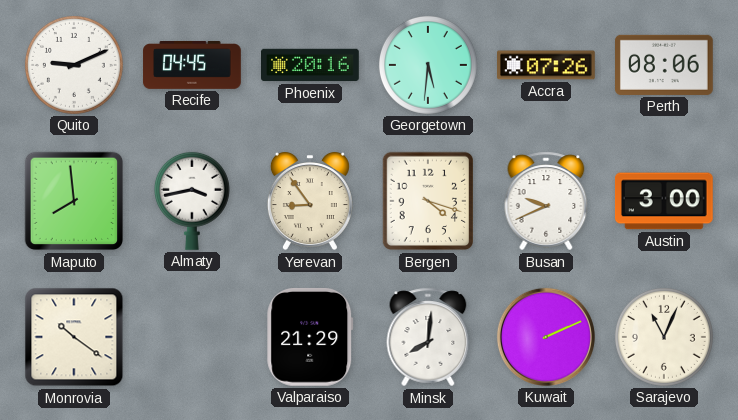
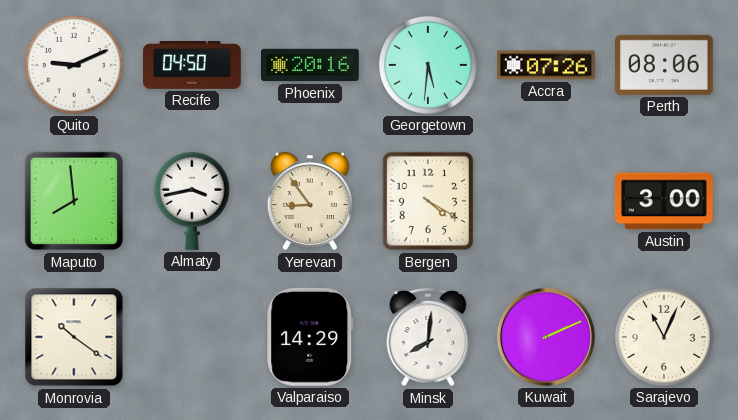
Recife: 04:45 -> 04:50 (192, 66)
Bergen: 4:18 -> 4:20 (428, 201)
Busan: 9:41 -> none (546, 201)
Valparaiso: 21:29 -> 14:29 (310, 337)
